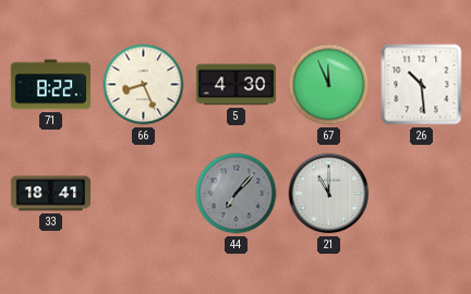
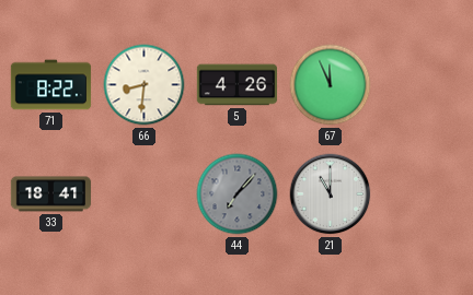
66: 8:26 -> 8:31 (145, 85)
5: 4:30 -> 4:26 (238, 85)
26: 10:29 -> none (422, 85)
